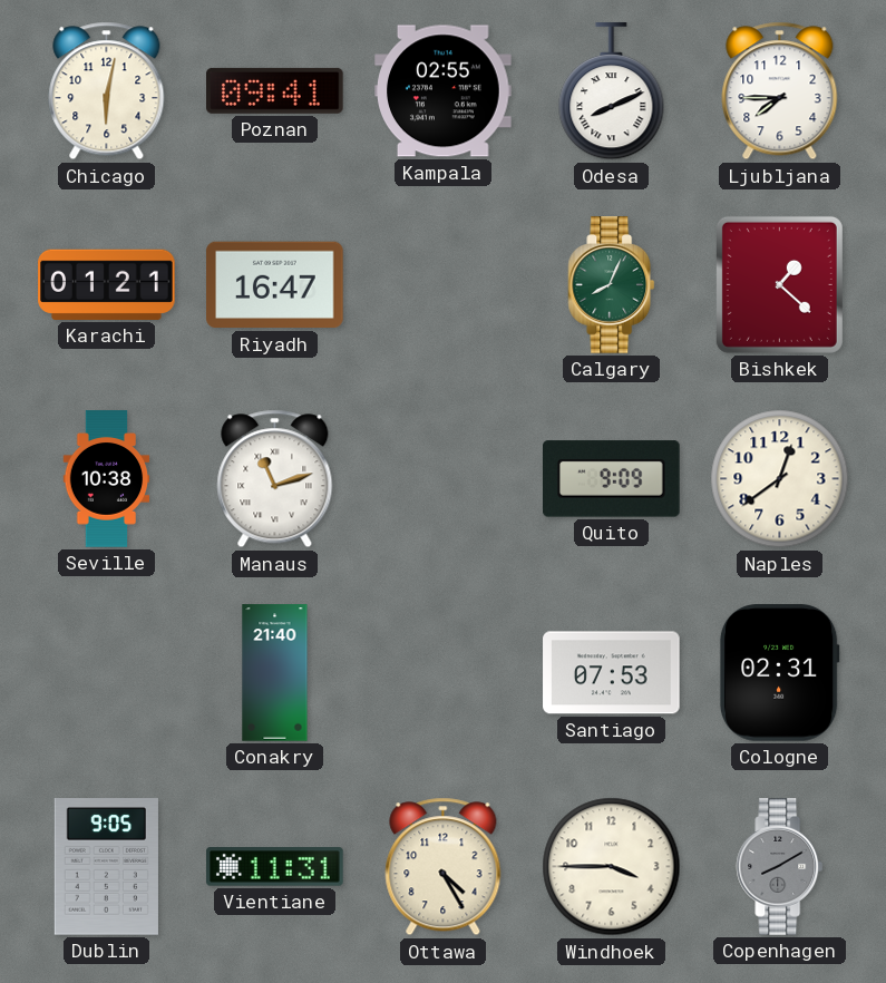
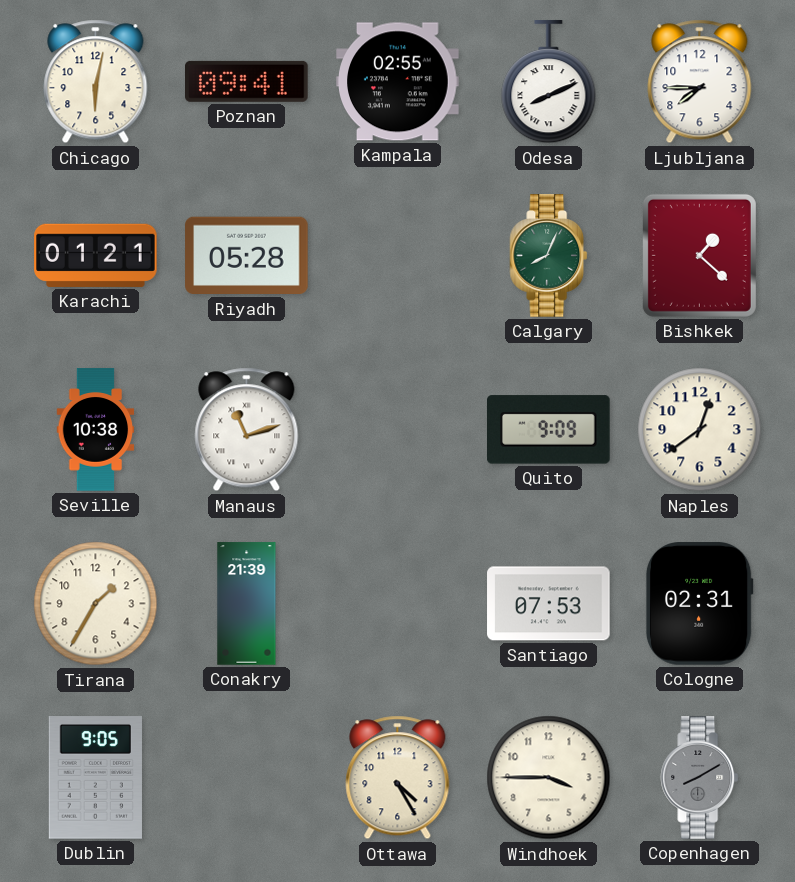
Riyadh: 16:47 -> 05:28 (247, 256)
Tirana: none -> 1:35 (96, 604)
Conakry: 21:40 -> 21:39 (247, 604)
Vientiane: 11:31 -> none (275, 867)
